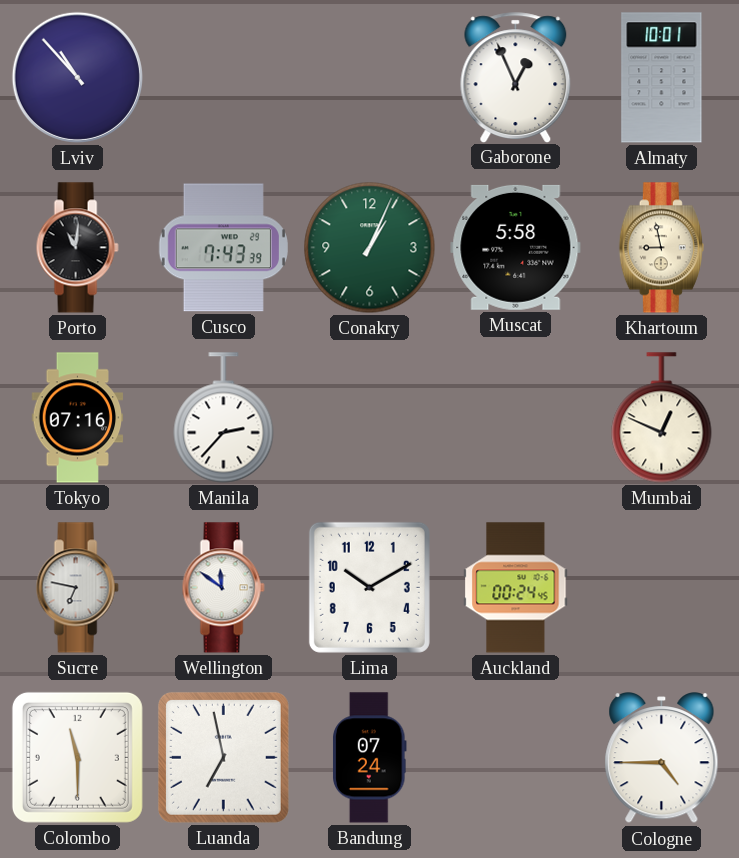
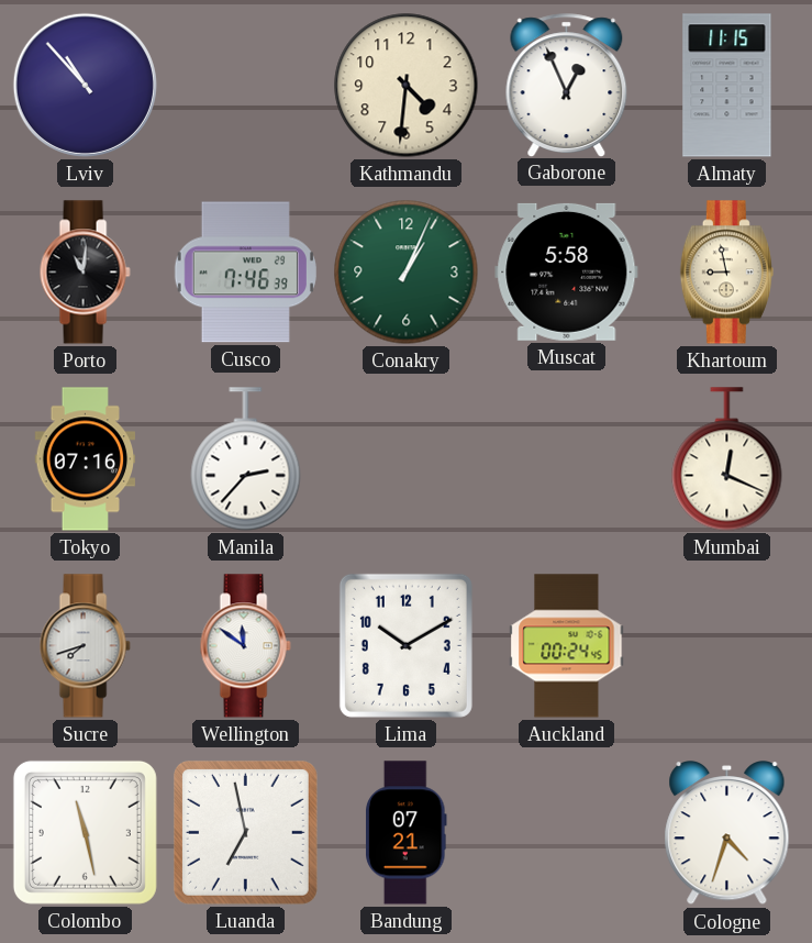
Kathmandu: none -> 4:31 (407, 86)
Almaty: 10:01 -> 11:15 (727, 86)
Cusco: 7:43 -> 7:46 (245, 273)
Mumbai: 12:49 -> 12:19 (727, 459)
Sucre: 6:47 -> 7:42 (85, 646)
Colombo: 11:30 -> 11:28 (85, 832)
Bandung: 07:24 -> 07:21 (407, 833)
Cologne: 4:45 -> 4:33 (727, 834)
